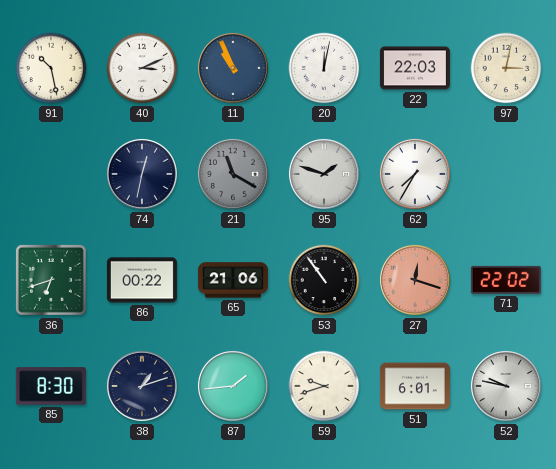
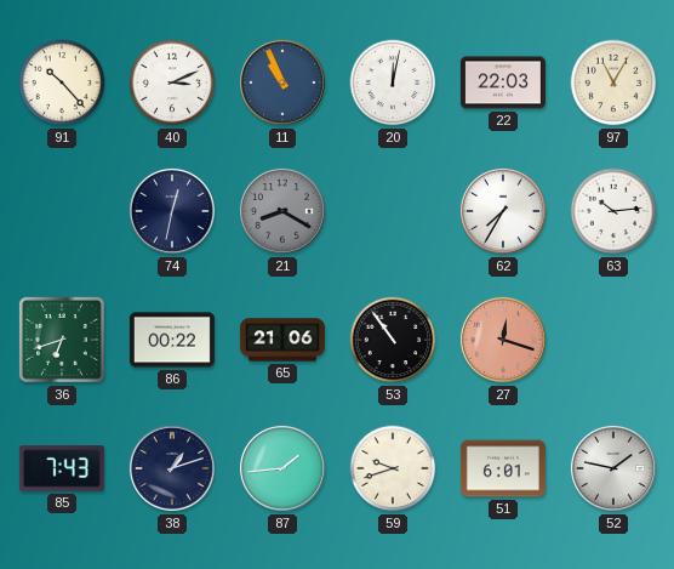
91: 10:28 -> 10:23 (62, 82)
97: 3:02 -> 11:05 (613, 82)
21: 11:20 -> 8:20 (282, 211)
95: 1:48 -> none (324, 174)
63: none -> 10:14 (613, 211)
71: 22:02 -> none (506, 280)
85: 8:30 -> 7:43 (62, 468)
52: 9:47 -> 1:47 (613, 468)
